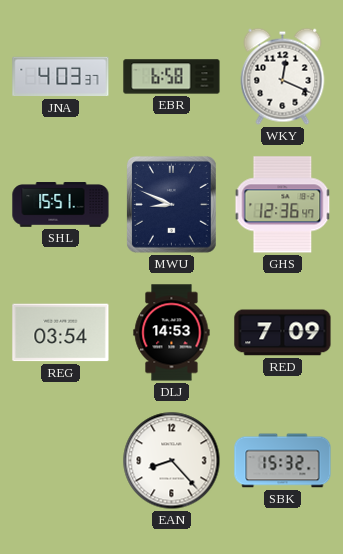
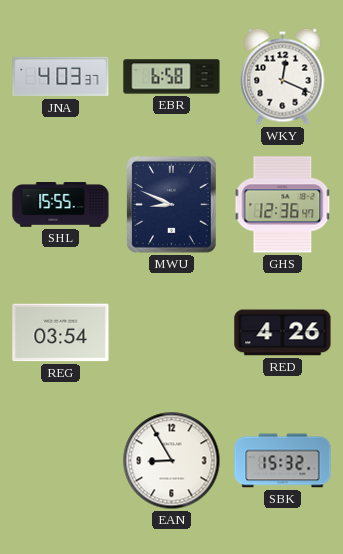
SHL: 15:51 -> 15:55 (61, 205)
DLJ: 14:53 -> none (172, 333)
RED: 7:09 -> 4:26 (283, 333)
EAN: 8:23 -> 8:55 (172, 461)
